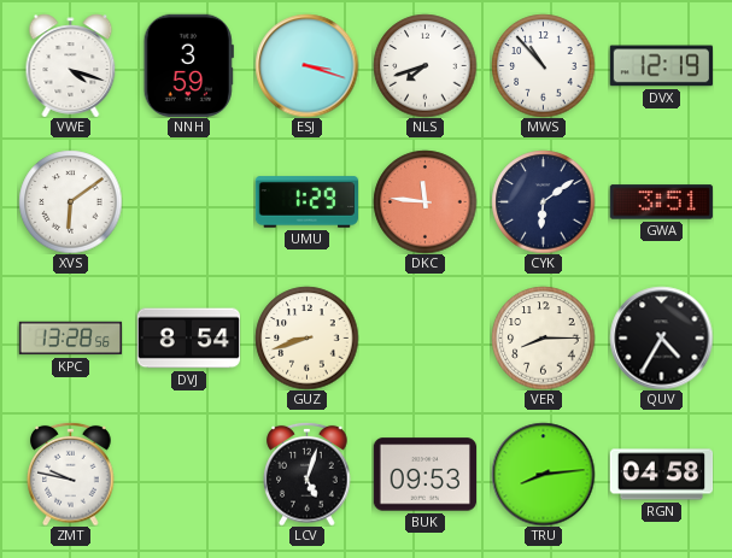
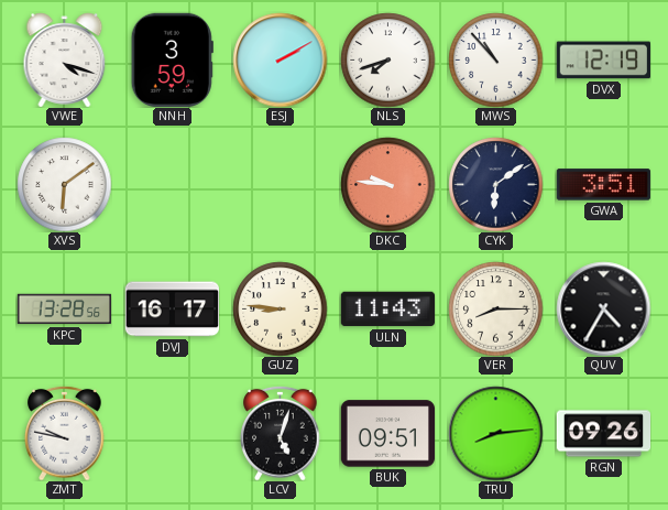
ESJ: 3:18 -> 2:10 (280, 59)
UMU: 1:29 -> none (306, 202)
DKC: 11:46 -> 9:46 (387, 184)
DVJ: 8:54 -> 16:17 (172, 310)
GUZ: 8:42 -> 8:46 (280, 308)
ULN: none -> 11:43 (387, 310)
BUK: 09:53 -> 09:51 (387, 434)
RGN: 04:58 -> 09:26 (603, 434)
